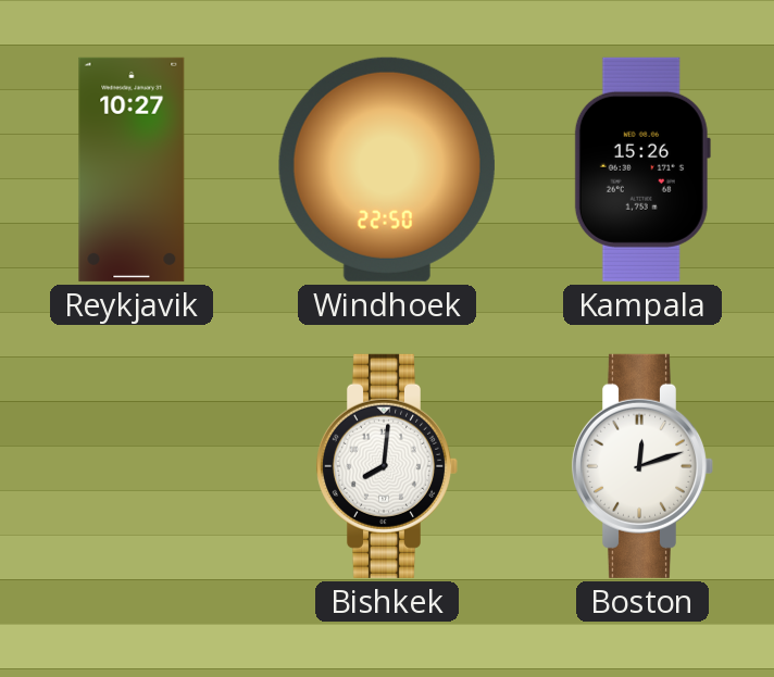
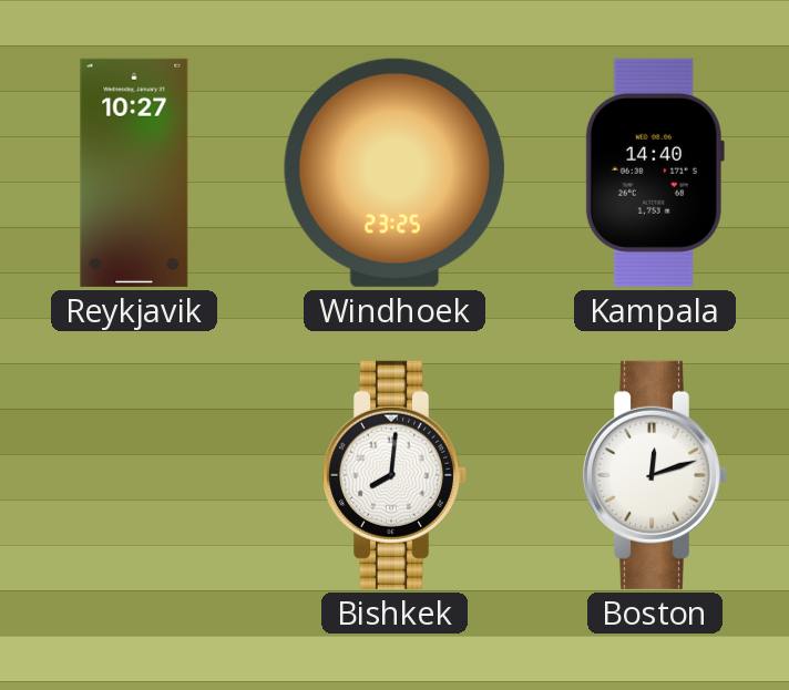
Windhoek: 22:50 -> 23:25 (394, 173)
Kampala: 15:26 -> 14:40 (655, 173)
